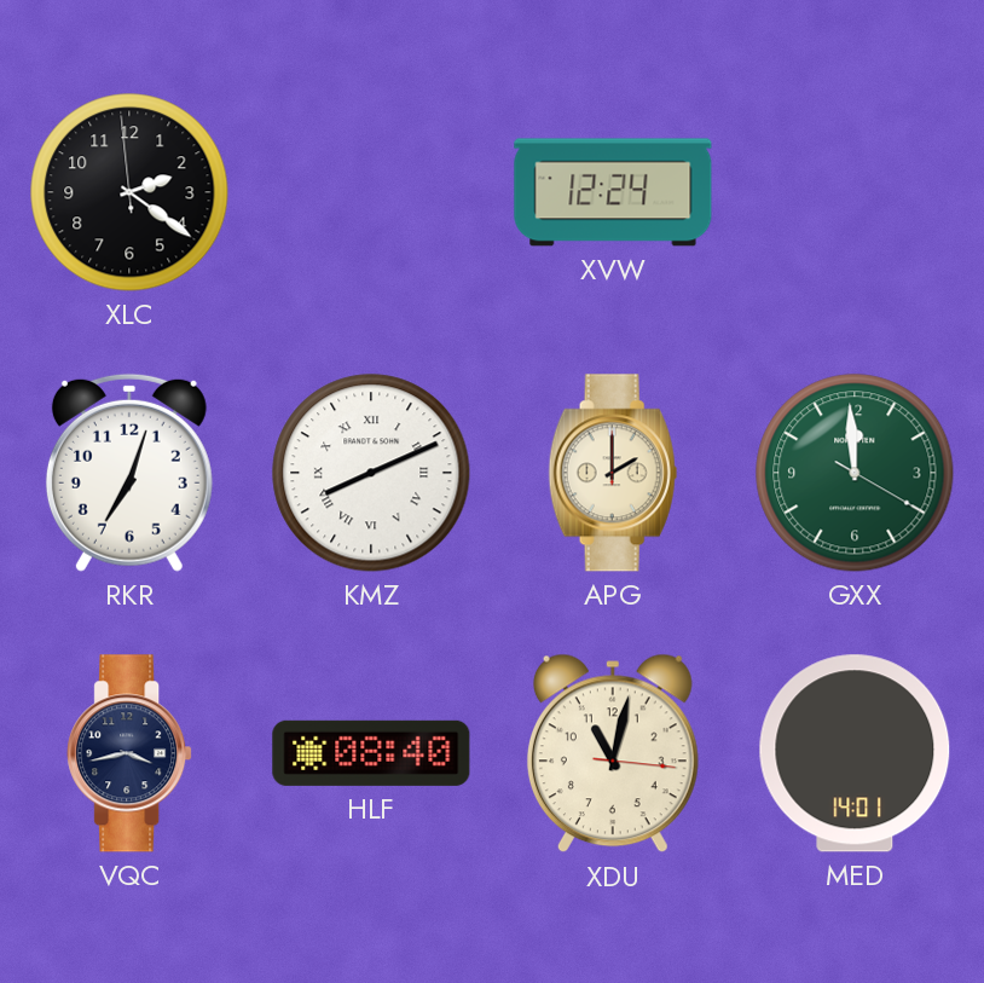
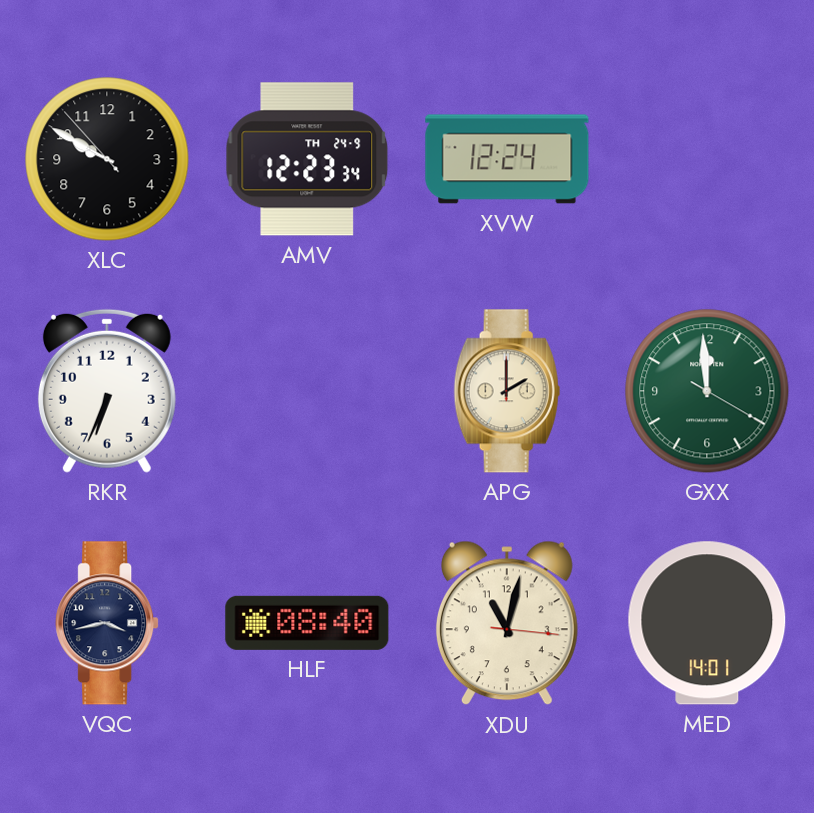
XLC: 2:20 -> 9:49 (107, 159)
AMV: none -> 12:23 (307, 159)
RKR: 7:03 -> 6:34 (107, 391)
KMZ: 8:11 -> none (371, 473)
